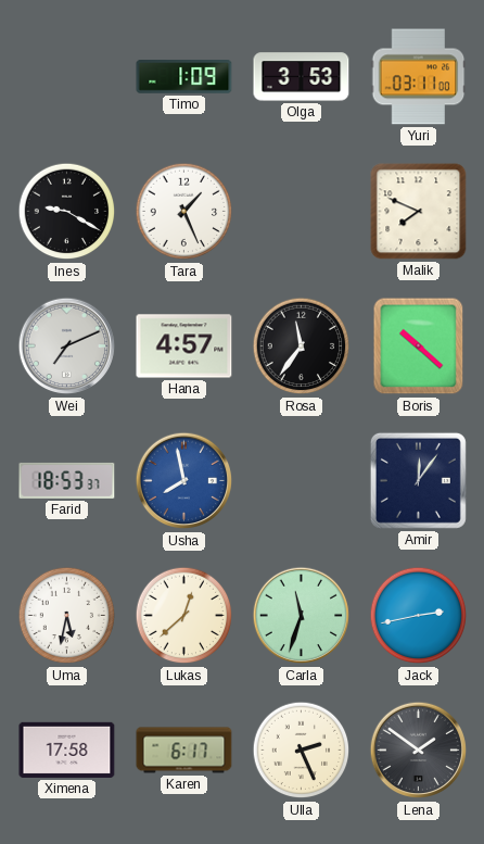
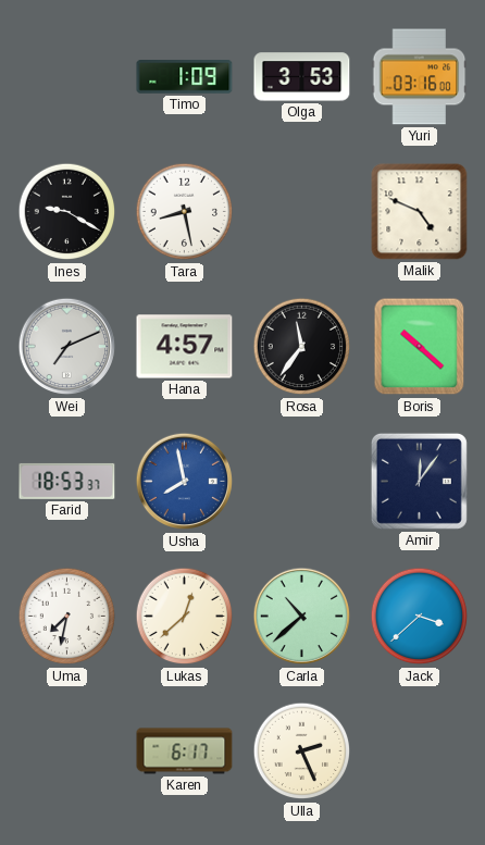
Yuri: 03:11 -> 03:16 (420, 77)
Tara: 1:26 -> 8:28 (185, 212)
Malik: 7:49 -> 4:49 (420, 212)
Uma: 5:32 -> 7:32 (67, 617)
Carla: 11:33 -> 10:38 (302, 617)
Jack: 2:43 -> 3:38 (420, 617)
Ximena: 17:58 -> none (67, 749)
Lena: 1:51 -> none (419, 751)
